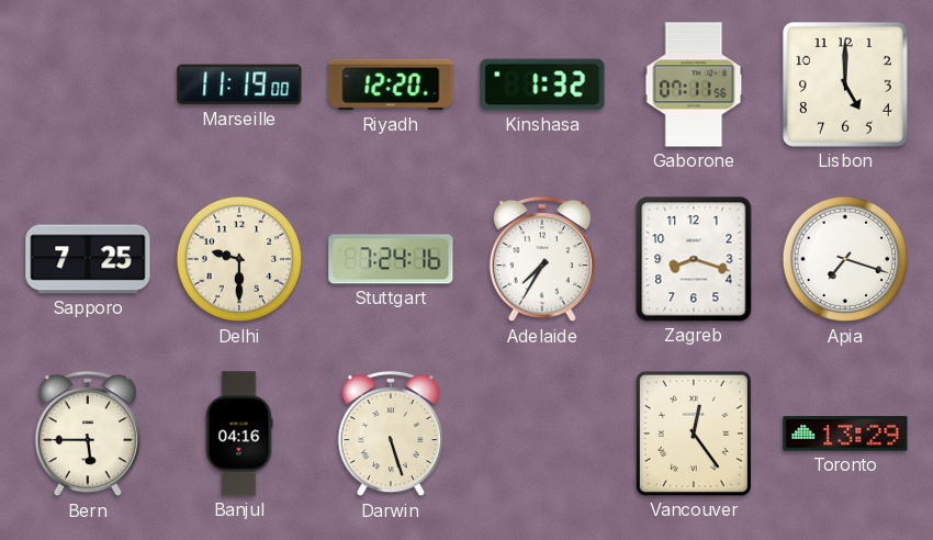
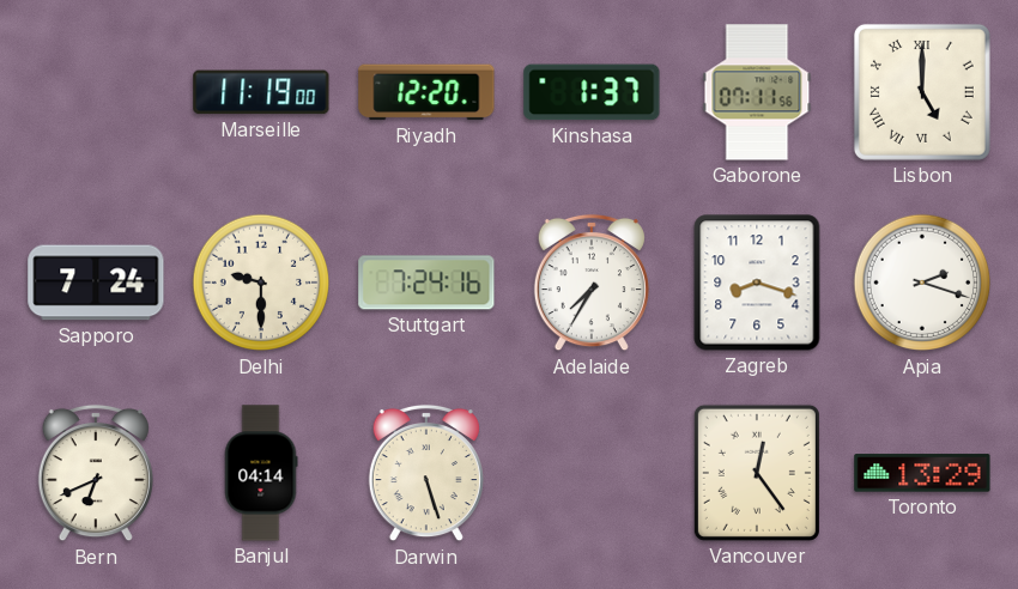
Kinshasa: 1:32 -> 1:37 (592, 92)
Lisbon numerals: Arabic -> Roman (922, 92)
Sapporo: 7:25 -> 7:24 (96, 283)
Apia: 7:18 -> 2:18 (922, 283)
Bern: 5:45 -> 6:41 (96, 473)
Banjul: 04:16 -> 04:14 (261, 473)
